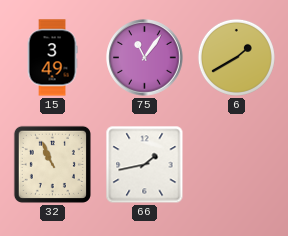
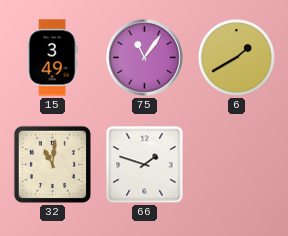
32: 10:56 -> 11:01 (52, 164)
66: 1:43 -> 1:48 (145, 165)
